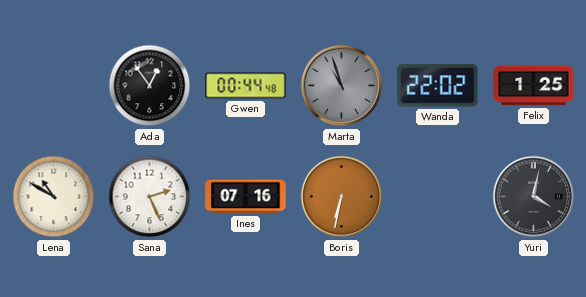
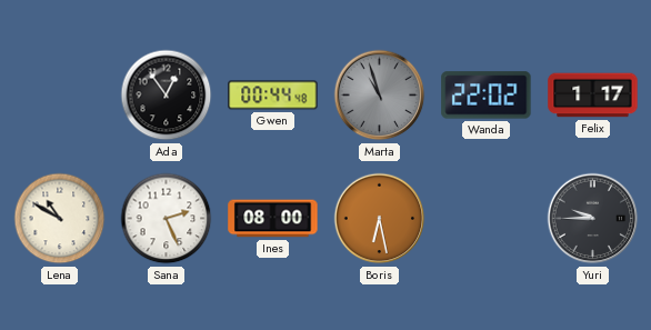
Felix: 1:25 -> 1:17 (593, 96)
Ines: 07:16 -> 08:00 (273, 219)
Boris: 6:32 -> 6:28 (380, 219)
Yuri: 4:02 -> 9:45 (593, 219)
